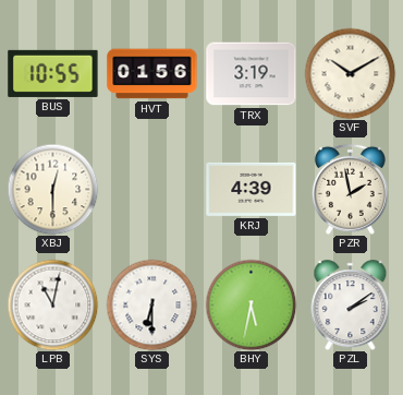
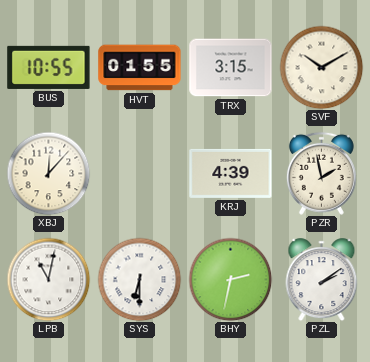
HVT: 01:56 -> 01:55 (140, 68)
TRX: 3:19 -> 3:15 (231, 68)
XBJ: 12:30 -> 12:07 (48, 173)
BHY: 5:32 -> 2:32 (230, 279)
